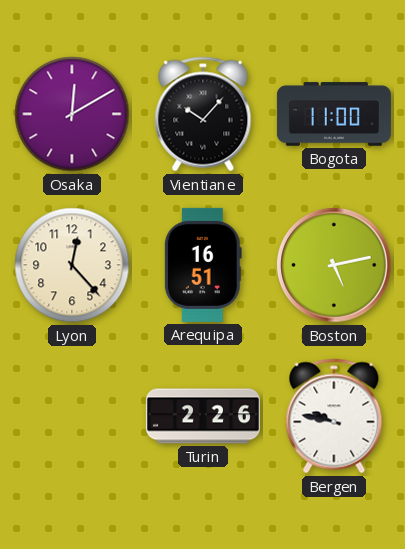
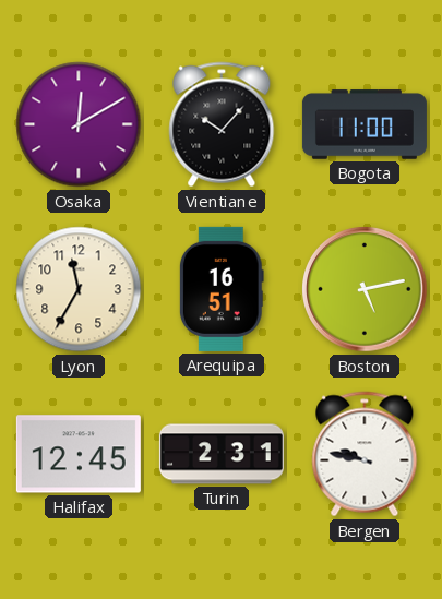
Lyon: 12:23 -> 11:35 (79, 289)
Halifax: none -> 12:45 (79, 454)
Turin: 2:26 -> 2:31 (222, 454)
